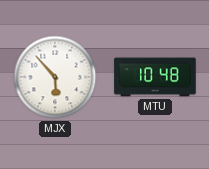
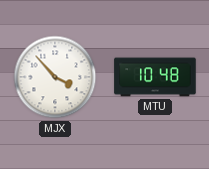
MJX: 5:53 -> 3:53 (55, 77)
